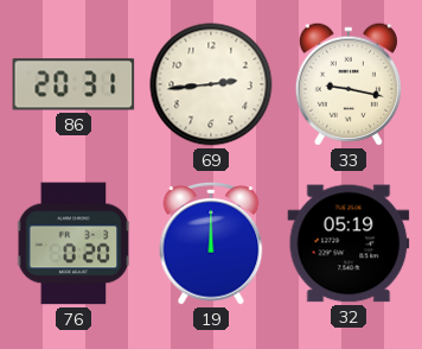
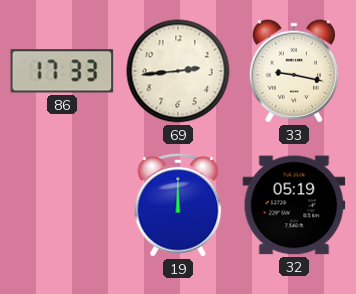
86: 20:31 -> 17:33 (62, 71)
76: 0:20 -> none (73, 243)
